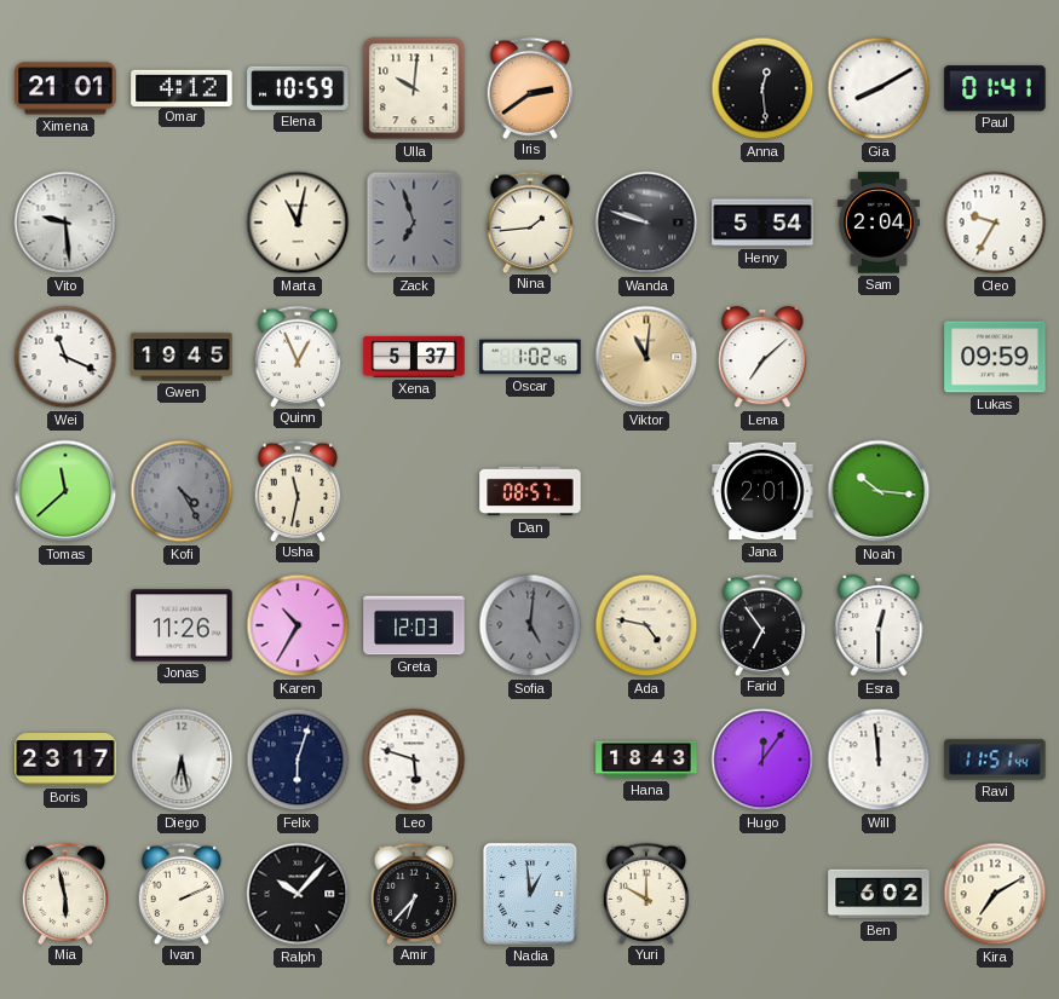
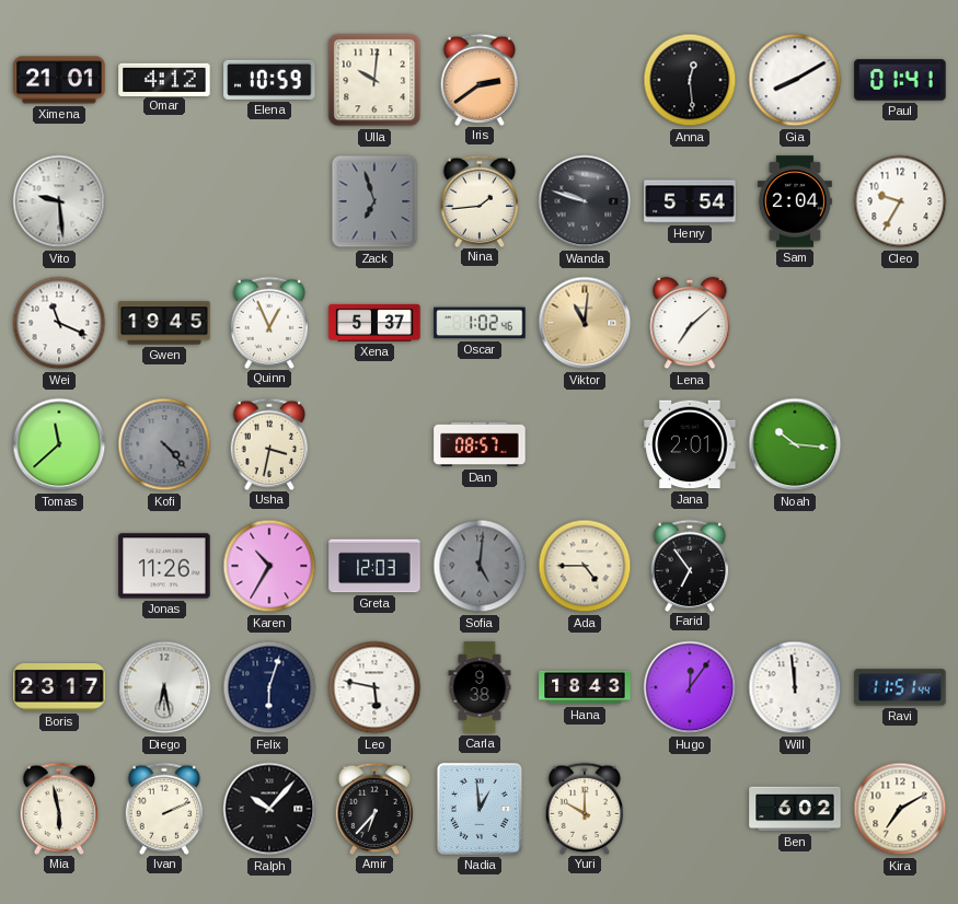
Marta: 11:02 -> none (298, 223)
Lukas: 09:59 -> none (995, 357)
Kofi: 4:25 -> 4:23 (164, 444)
Usha: 11:32 -> 3:32 (269, 443)
Ada: 4:47 -> 4:45 (585, 566)
Esra: 12:30 -> none (879, 625)
Leo: 5:48 -> 5:47 (374, 687)
Carla: none -> 9:38 (480, 687)
